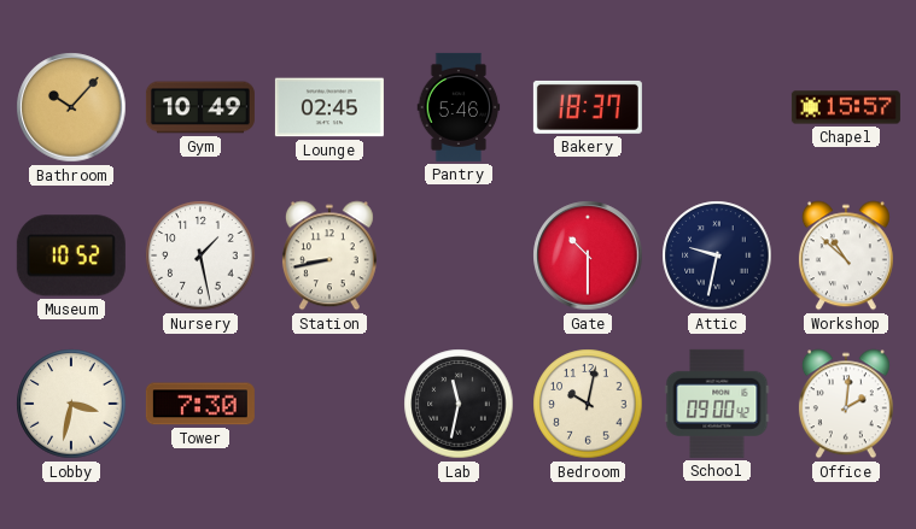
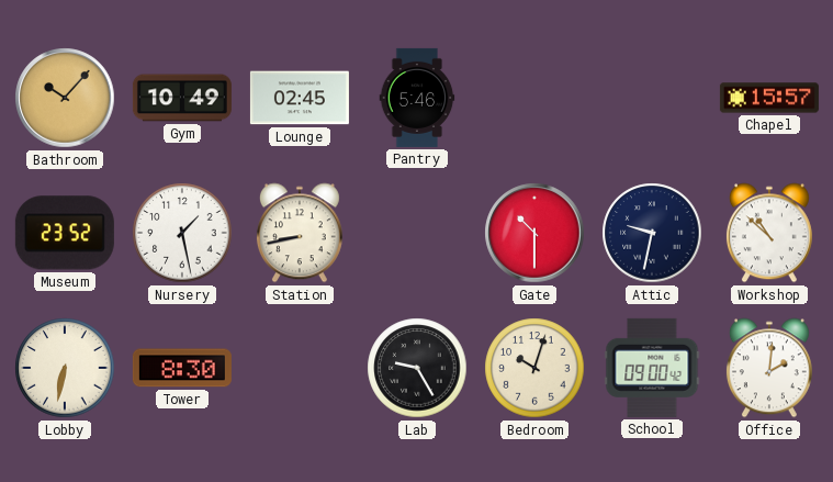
Bakery: 18:37 -> none (588, 107)
Museum: 10:52 -> 23:52 (65, 233)
Lobby: 3:32 -> 6:32 (65, 368)
Tower: 7:30 -> 8:30 (182, 368)
Lab: 11:32 -> 9:25 (417, 368)
Bedroom: 10:02 -> 10:03 (534, 368)
